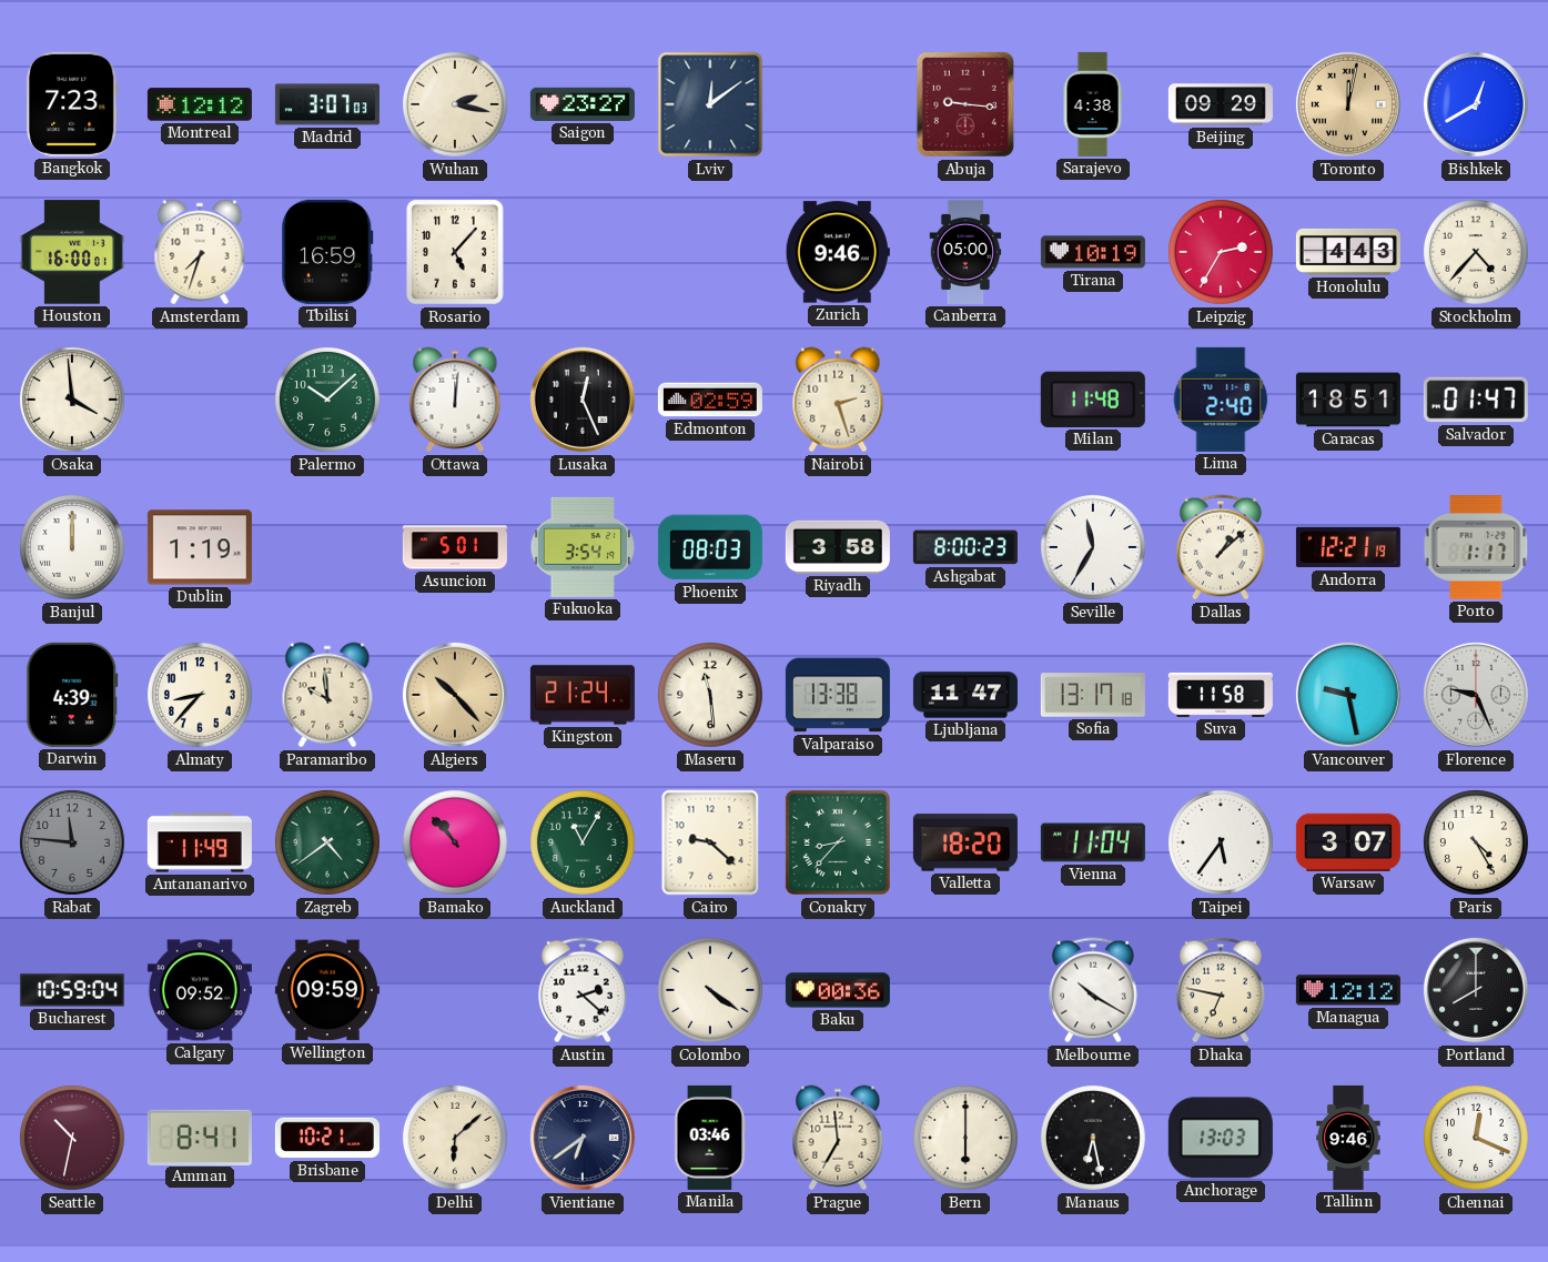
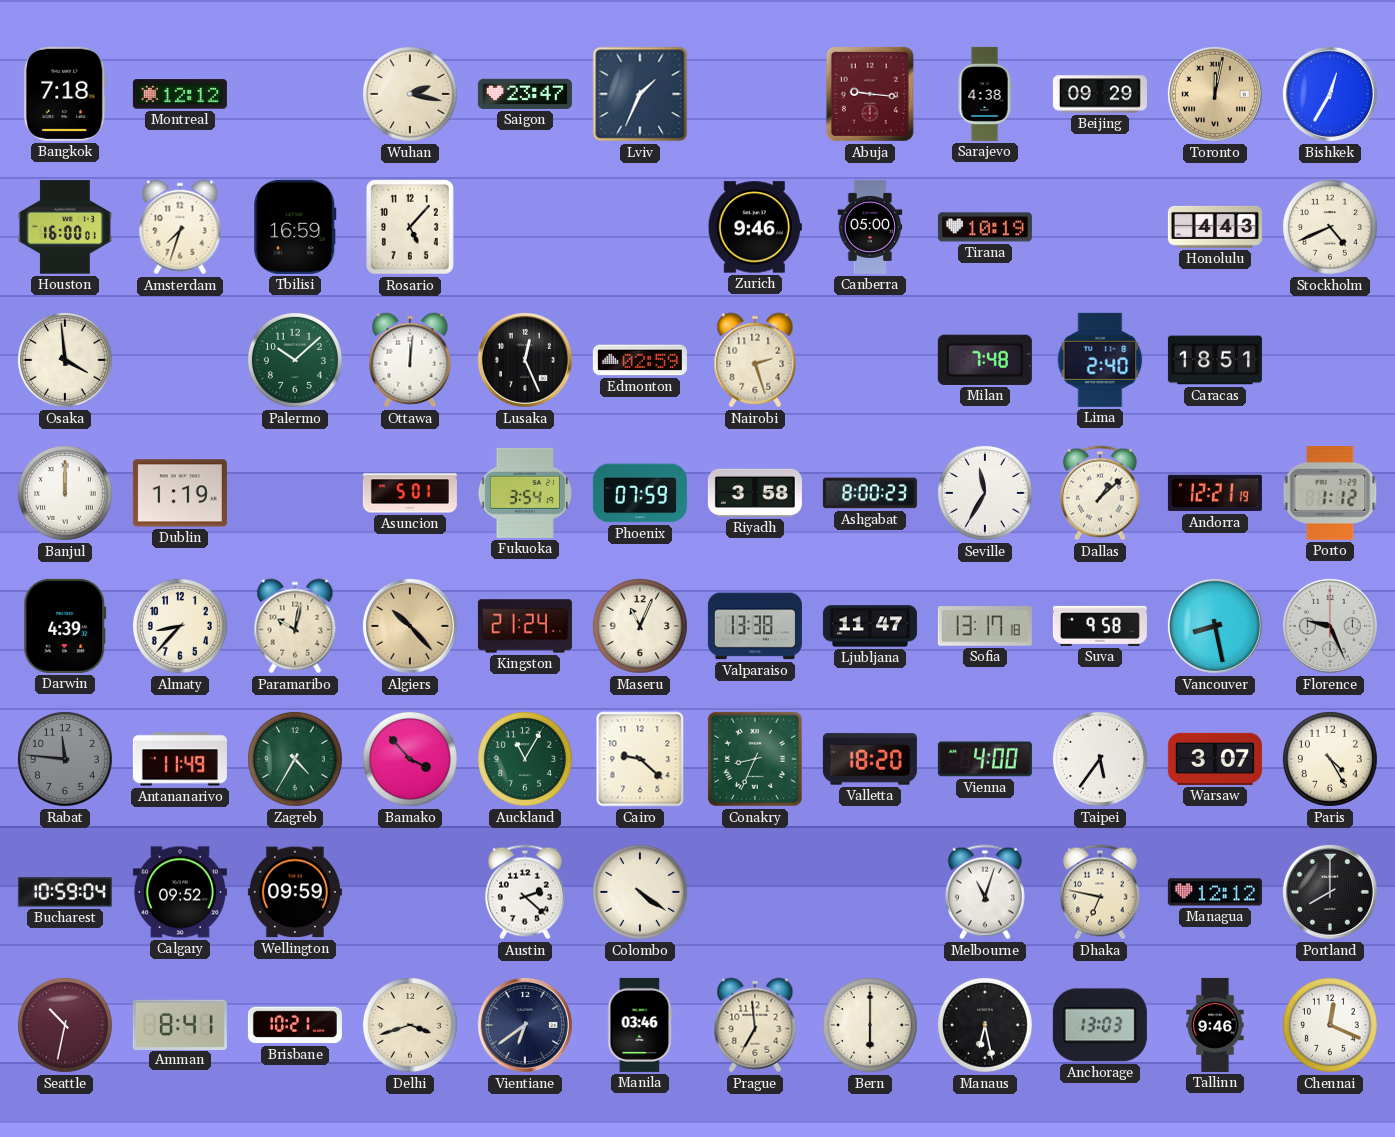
Bangkok: 7:23 -> 7:18 (65, 94)
Madrid: 3:07 -> none (327, 104)
Saigon: 23:27 -> 23:47 (525, 94)
Lviv: 12:09 -> 1:34 (640, 94)
Bishkek: 12:40 -> 12:35 (1330, 94)
Leipzig: 2:35 -> none (1221, 252)
Stockholm: 4:37 -> 4:41 (1330, 227)
Milan: 11:48 -> 7:48 (985, 360)
Salvador: 01:47 -> none (1476, 400)
Phoenix: 08:03 -> 07:59 (640, 493)
Porto: 1:17 -> 1:12 (1330, 494)
Paramaribo: 9:59 -> 10:02 (295, 626)
Maseru: 11:29 -> 11:04 (640, 626)
Suva: 11:58 -> 9:58 (1100, 626)
Vancouver: 9:28 -> 8:28 (1215, 626)
Zagreb: 4:39 -> 4:35 (295, 759)
Bamako: 10:53 -> 3:53 (410, 759)
Conakry: 8:37 -> 8:34 (755, 759)
Vienna: 11:04 -> 4:00 (985, 759)
Baku: 00:36 -> none (838, 990)
Melbourne: 10:20 -> 11:03 (985, 892)
Delhi: 6:08 -> 3:42 (410, 1025)
